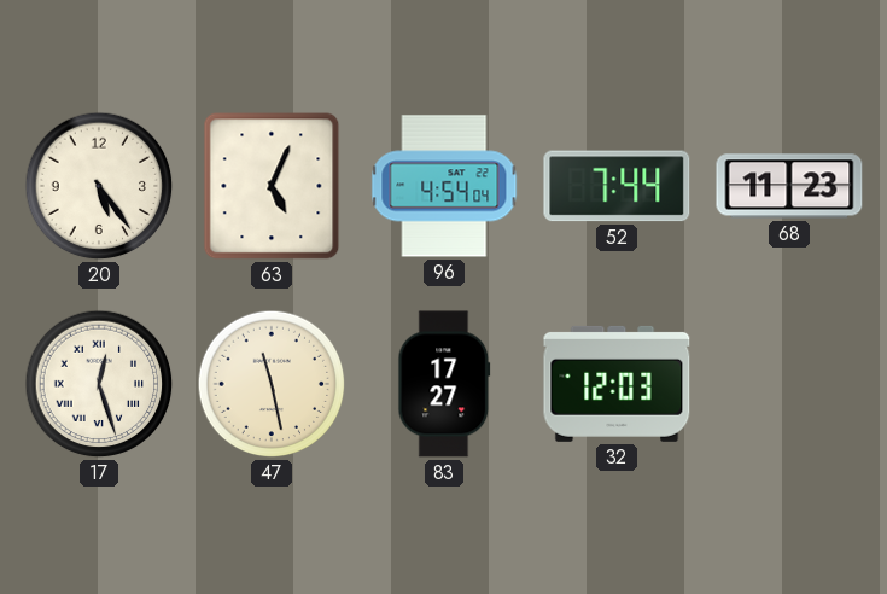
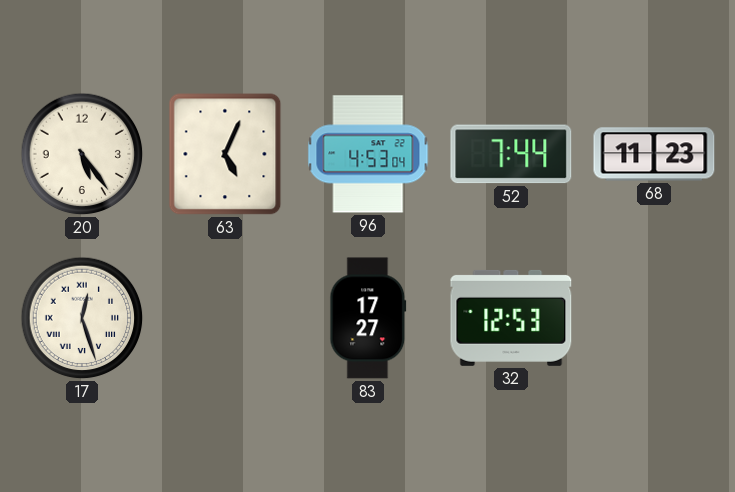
96: 4:54 -> 4:53 (368, 154)
47: 11:28 -> none (272, 384)
32: 12:03 -> 12:53 (511, 318)
